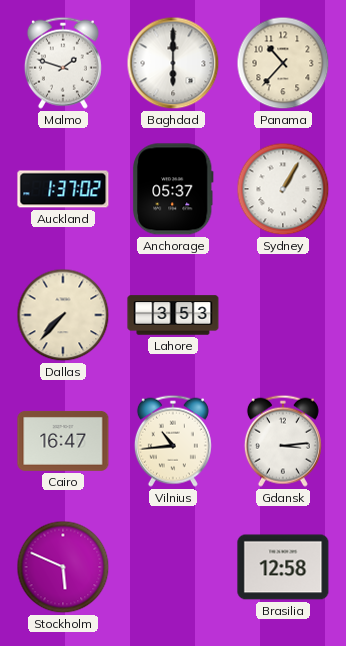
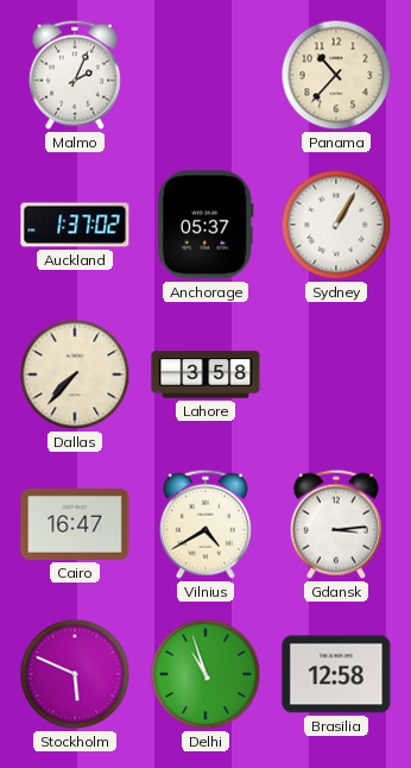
Malmo: 1:48 -> 2:04 (75, 75)
Baghdad: 6:00 -> none (173, 63)
Lahore: 3:53 -> 3:58 (205, 374)
Vilnius: 10:44 -> 4:40 (205, 524)
Delhi: none -> 10:57 (205, 674)
